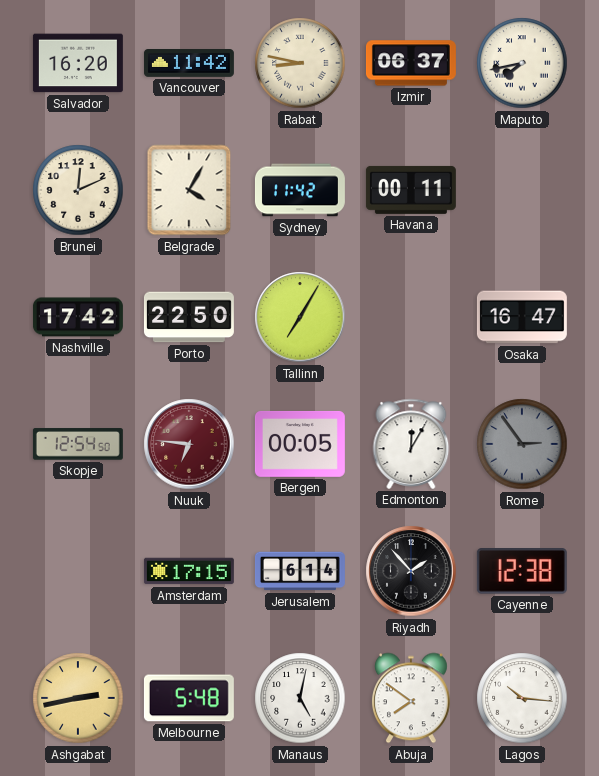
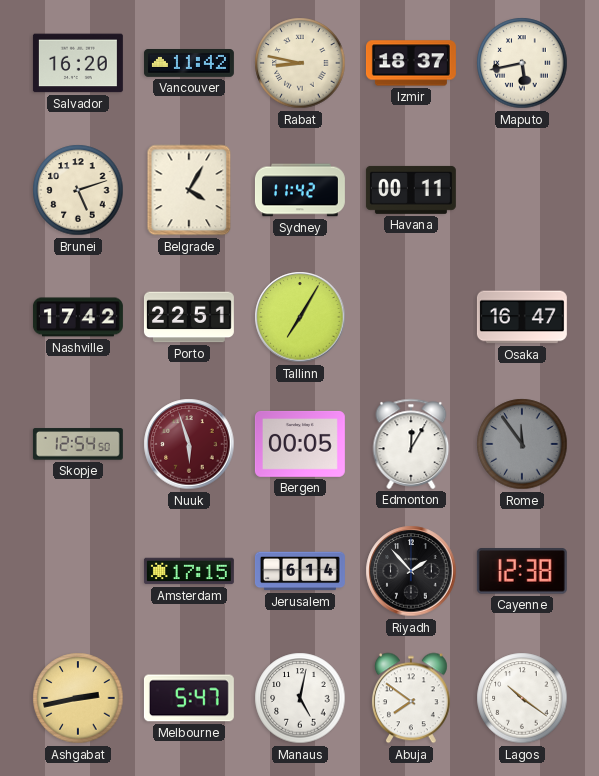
Izmir: 06:37 -> 18:37 (411, 63)
Maputo: 7:43 -> 5:43 (522, 63)
Brunei: 12:11 -> 5:12 (78, 190)
Porto: 22:50 -> 22:51 (189, 317)
Nuuk: 6:46 -> 5:57 (189, 444)
Rome: 2:54 -> 11:54 (522, 444)
Melbourne: 5:48 -> 5:47 (189, 698)
Lagos: 10:16 -> 10:21 (522, 698)
